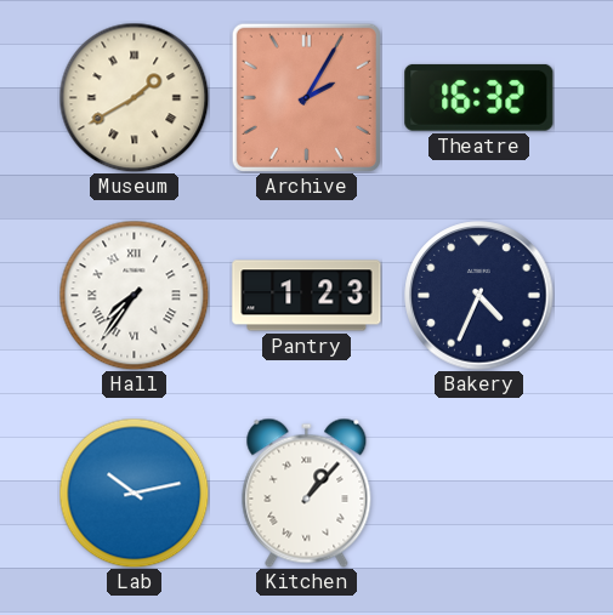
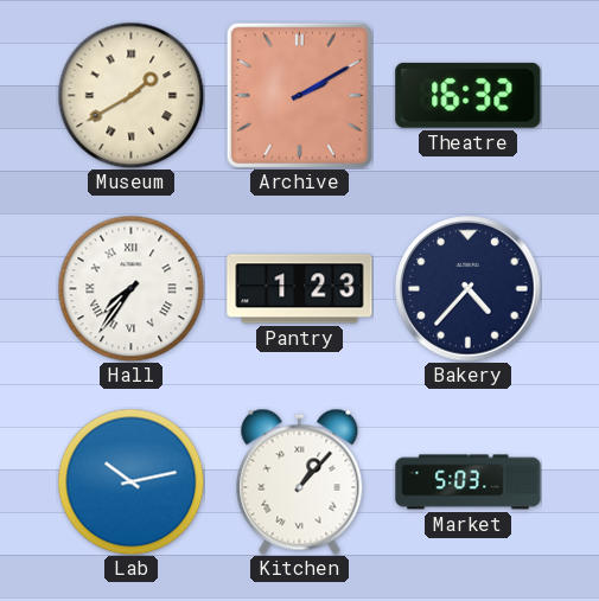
Archive: 2:05 -> 2:10 (299, 95)
Bakery: 4:34 -> 4:37 (469, 289)
Market: none -> 5:03 (469, 482)
